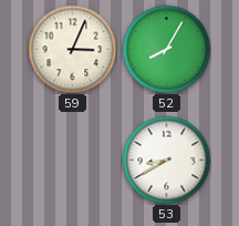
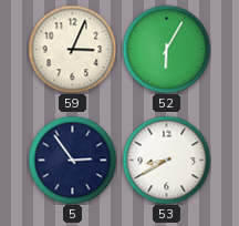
52: 8:05 -> 6:05 (166, 49)
5: none -> 2:54 (72, 160)
